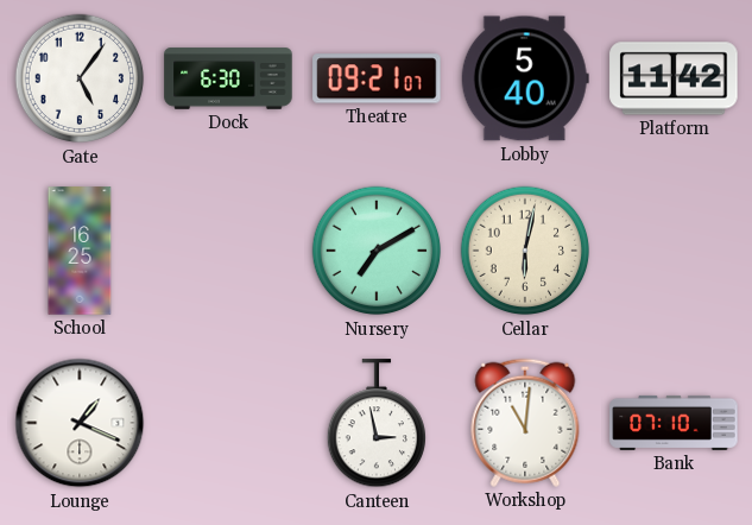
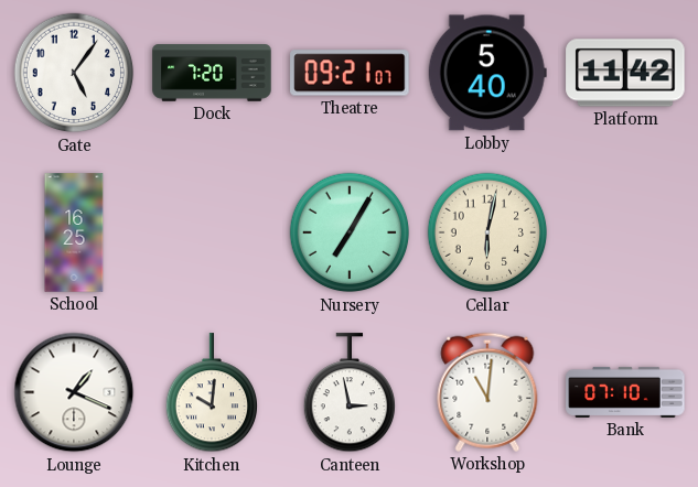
Dock: 6:30 -> 7:20 (212, 73)
Nursery: 7:10 -> 7:05 (350, 232)
Kitchen: none -> 10:01 (211, 393)
